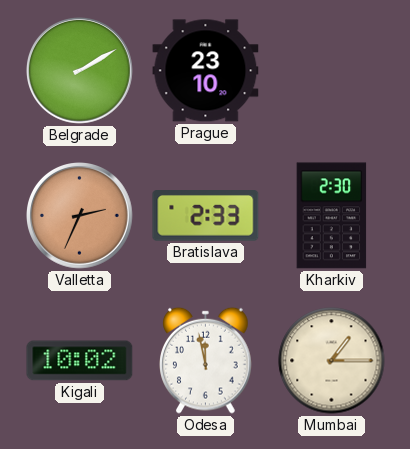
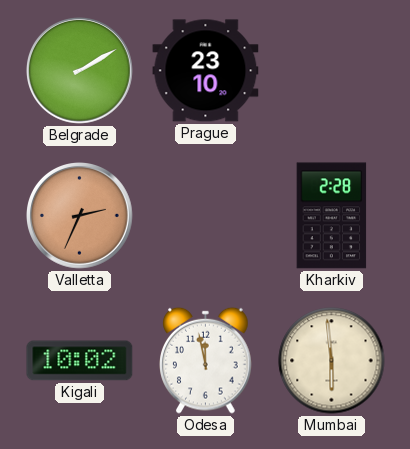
Bratislava: 2:33 -> none (206, 216)
Kharkiv: 2:30 -> 2:28 (332, 216)
Mumbai: 1:15 -> 5:59 (332, 361)
